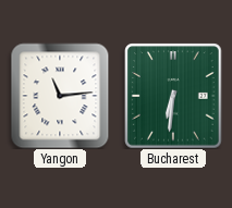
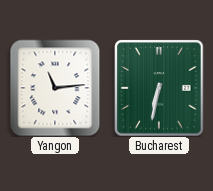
Bucharest: 6:31 -> 6:32 (159, 88)
